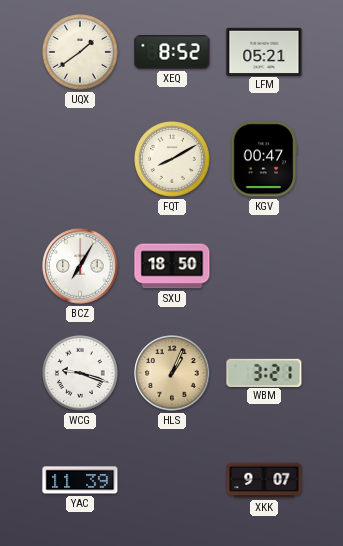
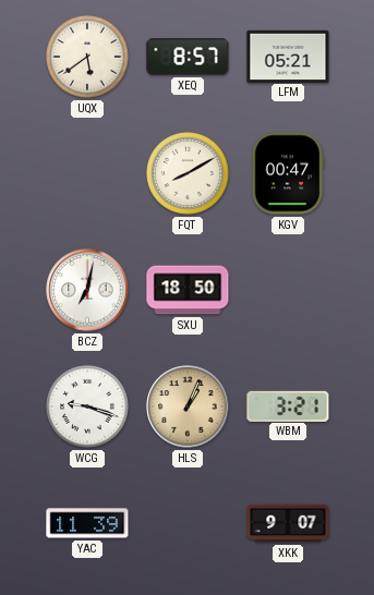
UQX: 1:39 -> 5:39 (88, 58)
XEQ: 8:52 -> 8:57 (188, 57)
BCZ: 7:05 -> 7:02 (87, 290)
